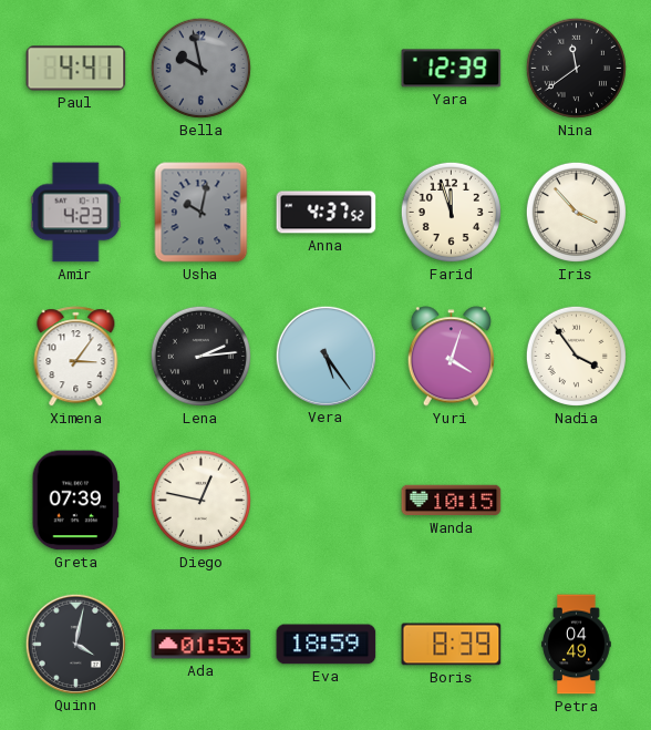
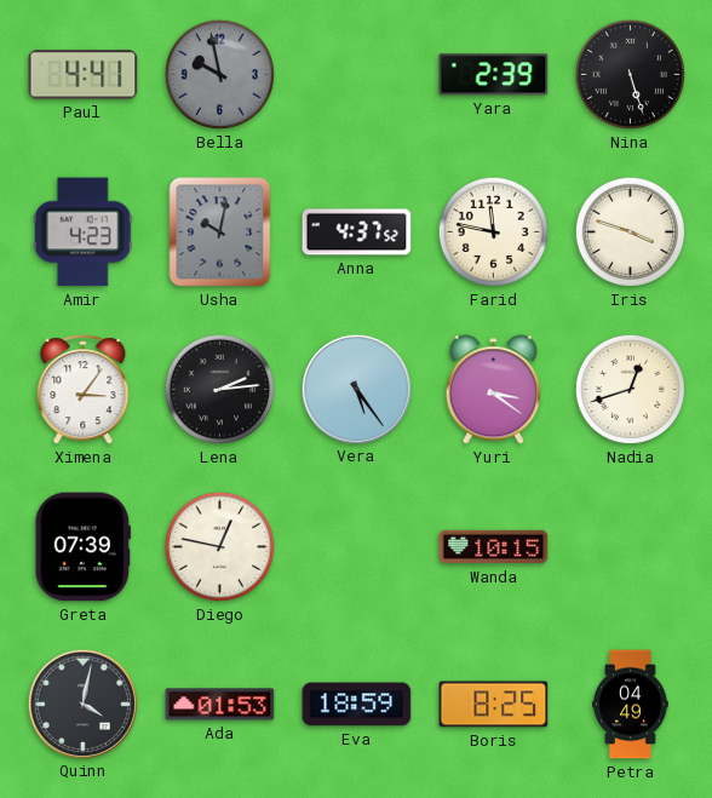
Yara: 12:39 -> 2:39 (494, 75)
Nina: 11:39 -> 5:27 (630, 74)
Farid: 11:57 -> 11:47 (493, 231)
Iris: 3:53 -> 3:48 (630, 231)
Yuri: 4:03 -> 3:21 (493, 390)
Nadia: 3:54 -> 12:42 (630, 389)
Boris: 8:39 -> 8:25 (494, 705)
